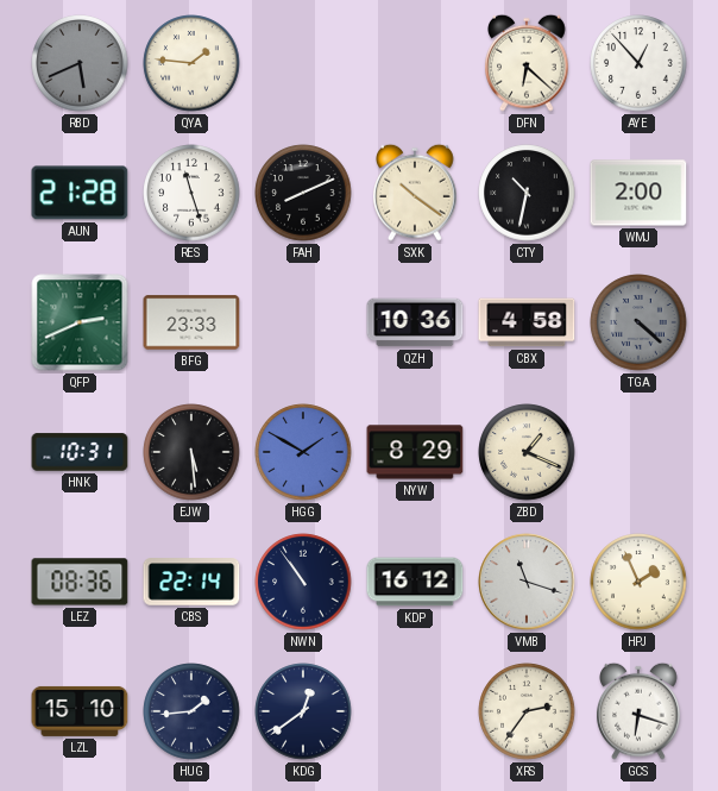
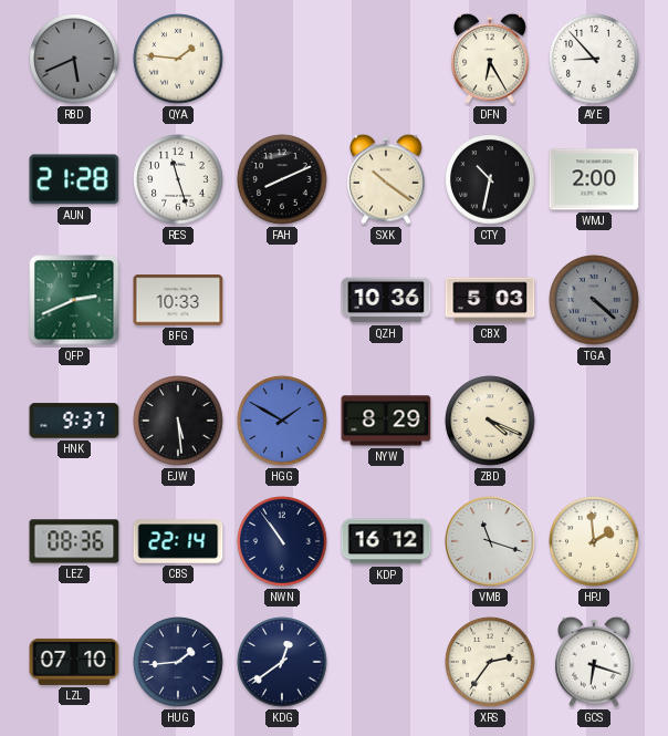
DFN: 6:22 -> 6:25 (491, 59)
AYE: 12:53 -> 8:53 (594, 59)
BFG: 23:33 -> 10:33 (178, 300)
CBX: 4:58 -> 5:03 (490, 300)
HNK: 10:31 -> 9:37 (74, 421)
ZBD: 1:19 -> 4:19 (490, 421)
HPJ: 1:56 -> 1:59 (594, 541)
LZL: 15:10 -> 07:10 (74, 662)
